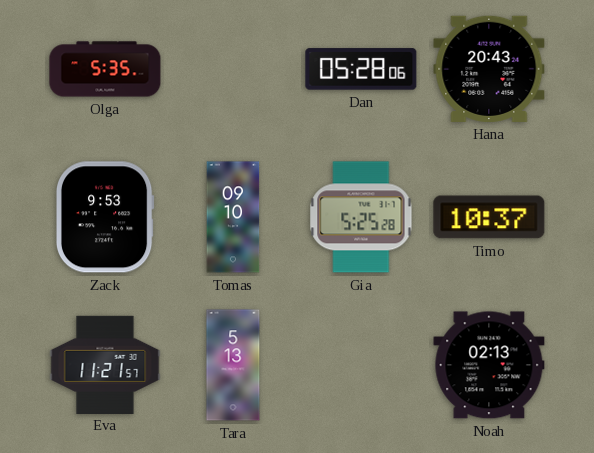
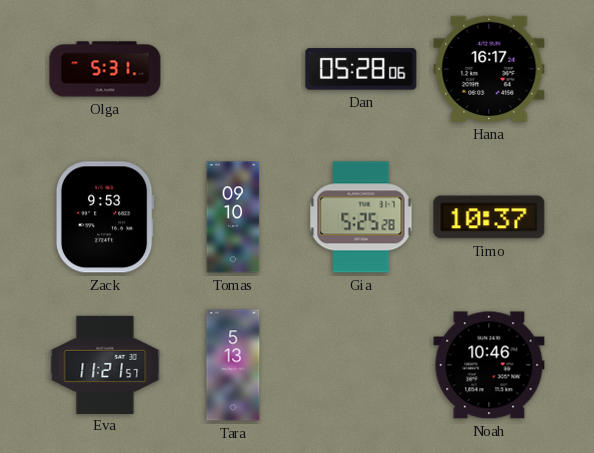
Olga: 5:35 -> 5:31 (105, 69)
Hana: 20:43 -> 16:17 (489, 69)
Noah: 02:13 -> 10:46 (489, 365)
